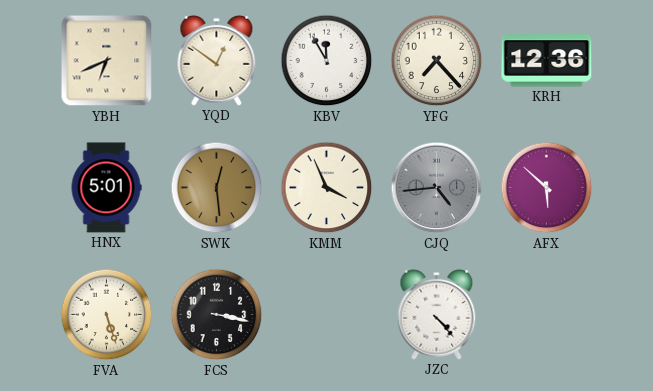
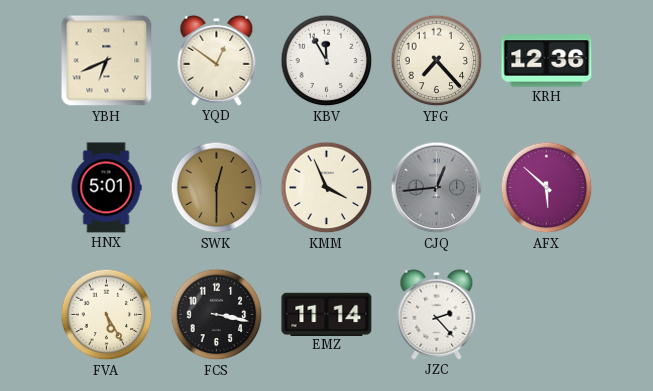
SWK: 12:29 -> 12:30 (217, 188)
CJQ: 4:44 -> 12:44 (437, 188)
FVA: 5:27 -> 5:25 (107, 315)
EMZ: none -> 11:14 (327, 314)
JZC: 4:23 -> 2:23 (437, 314)
